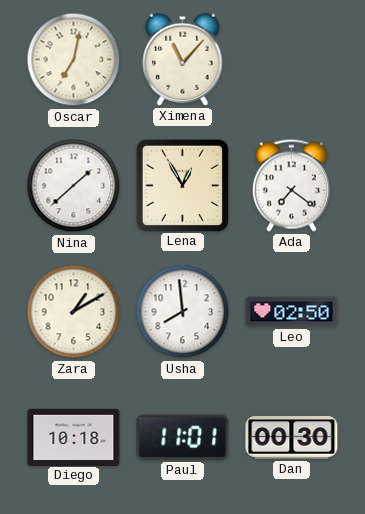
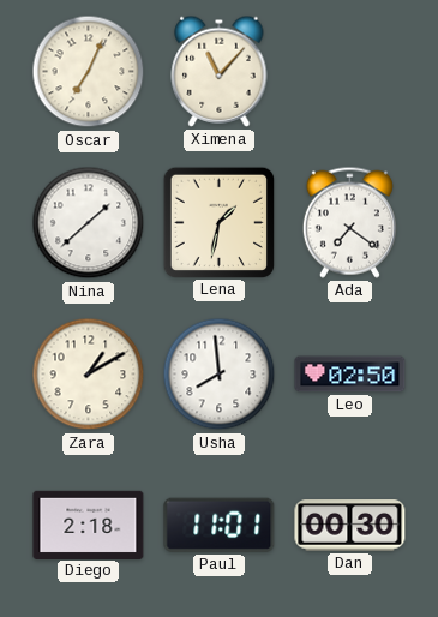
Oscar: 7:02 -> 7:04 (89, 72)
Lena: 12:55 -> 1:32 (218, 222)
Diego: 10:18 -> 2:18 (89, 525)
